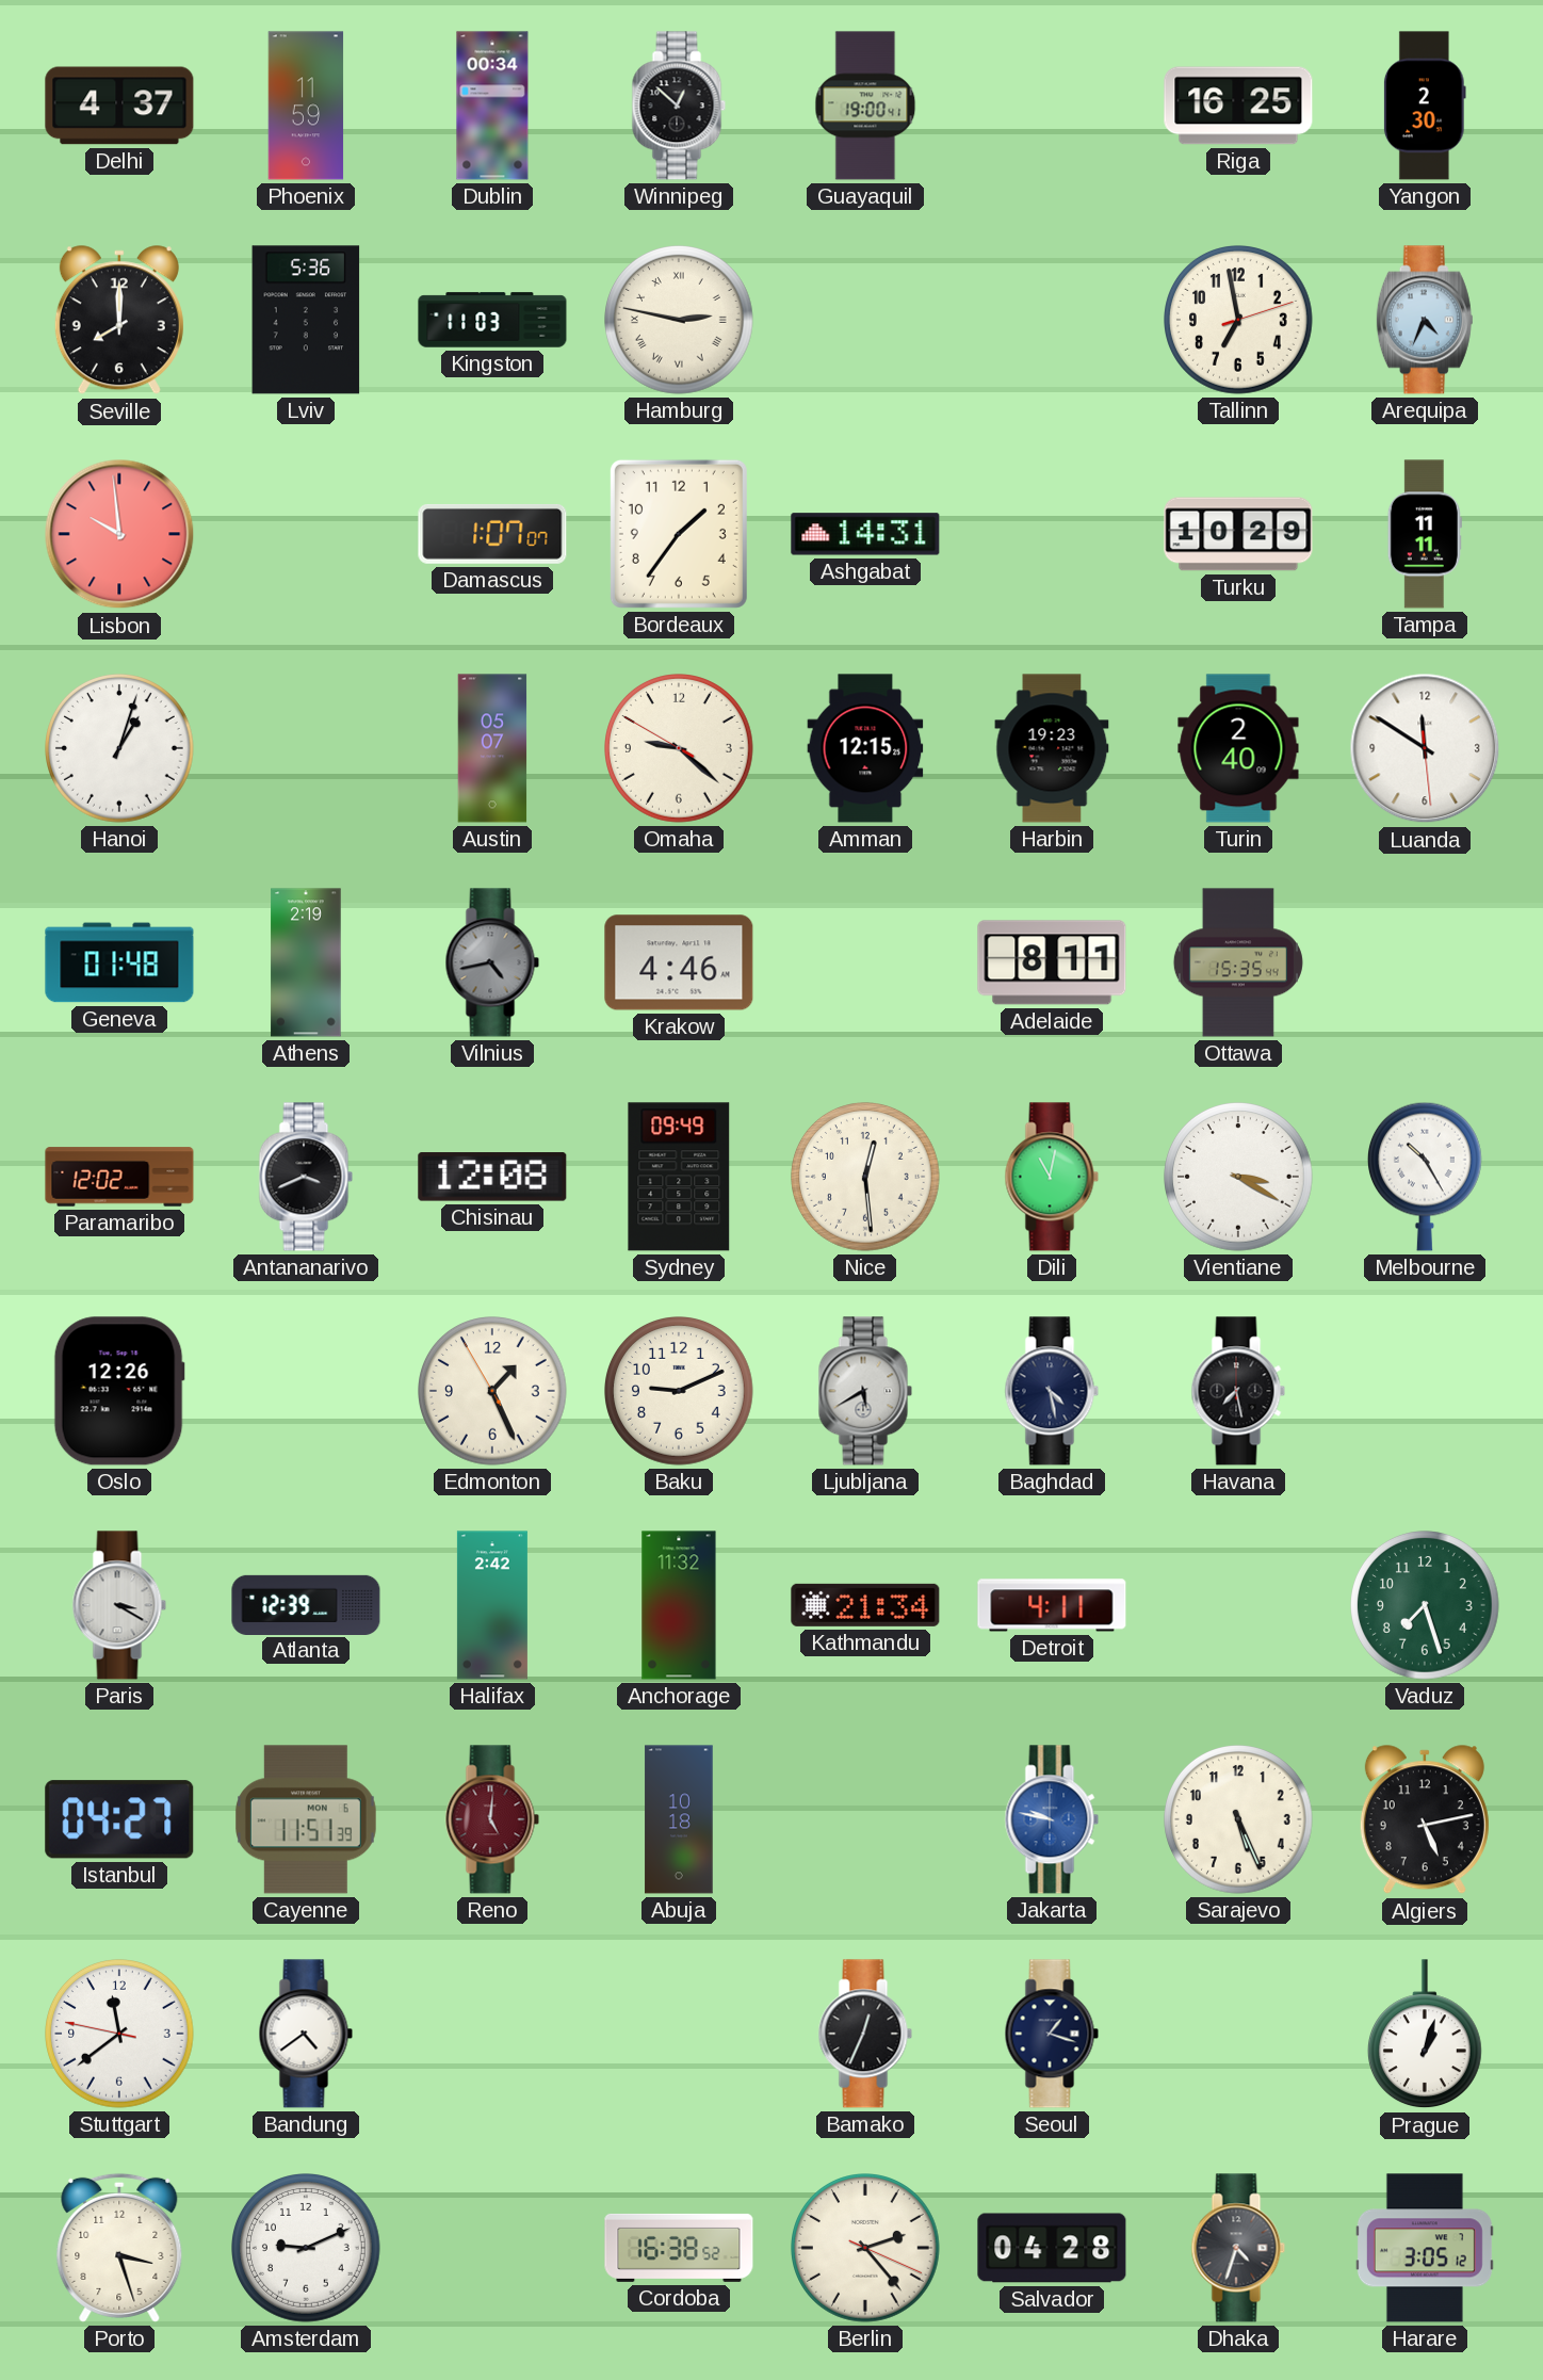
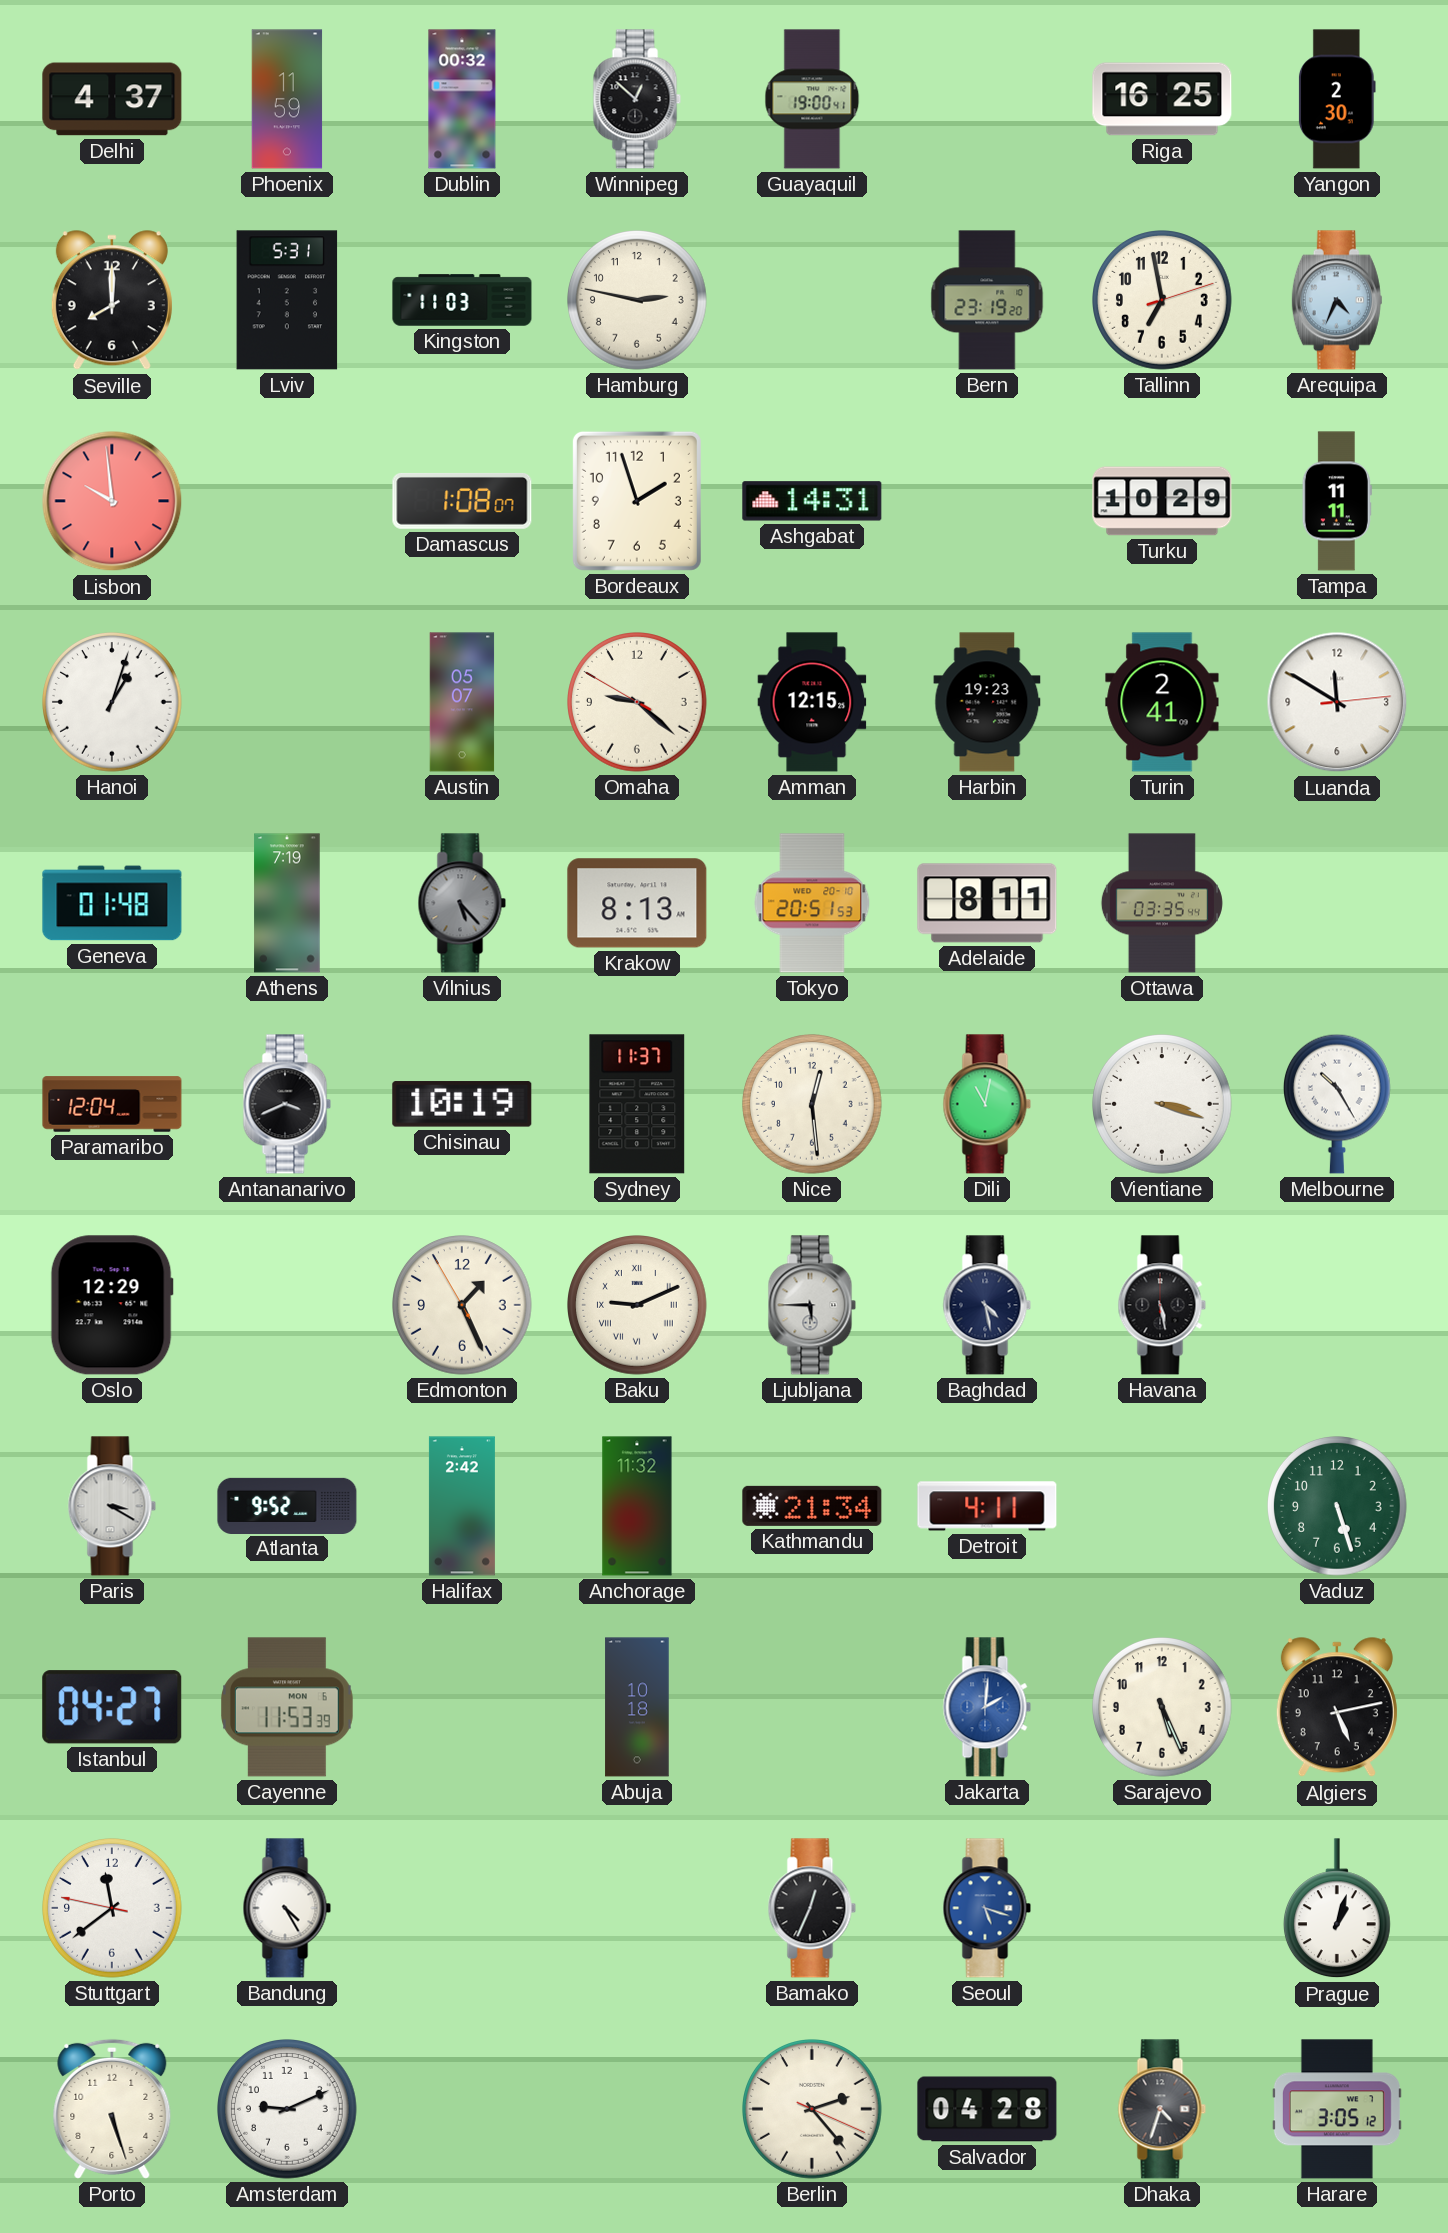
Dublin: 00:34 -> 00:32 (462, 99)
Lviv: 5:36 -> 5:31 (287, 300)
Hamburg numerals: Roman -> Arabic (638, 301)
Bern: none -> 23:19 (987, 300)
Damascus: 1:07 -> 1:08 (462, 501)
Bordeaux: 1:36 -> 1:57 (637, 501)
Turin: 2:40 -> 2:41 (1162, 702)
Luanda: 11:50:29 -> 11:50:14 (1337, 702)
Athens: 2:19 -> 7:19 (287, 903)
Vilnius: 4:43 -> 5:23 (462, 903)
Krakow: 4:46 -> 8:13 (637, 903)
Tokyo: none -> 20:51 (812, 903)
Ottawa: 15:35 -> 03:35 (1162, 903)
Paramaribo: 12:02 -> 12:04 (112, 1104)
Chisinau: 12:08 -> 10:19 (462, 1104)
Sydney: 09:49 -> 11:37 (637, 1104)
Vientiane: 3:20 -> 3:18 (1163, 1105)
Oslo: 12:26 -> 12:29 (112, 1305)
Baku numerals: Arabic -> Roman (638, 1306)
Ljubljana: 5:40 -> 5:45 (812, 1305)
Havana: 7:28 -> 5:28 (1162, 1305)
Atlanta: 12:39 -> 9:52 (287, 1505)
Vaduz: 7:27 -> 5:27 (1338, 1507)
Cayenne: 11:51 -> 11:53 (288, 1707)
Reno: 5:01 -> none (492, 1819)
Jakarta: 9:47 -> 2:01 (987, 1707)
Bandung: 4:39 -> 4:25 (287, 1908)
Seoul: 1:18 -> 5:18 (987, 1908)
Seoul dial: navy -> blue (987, 1908)
Porto: 3:27 -> 5:27 (112, 2109)
Cordoba: 16:38 -> none (679, 2248)
